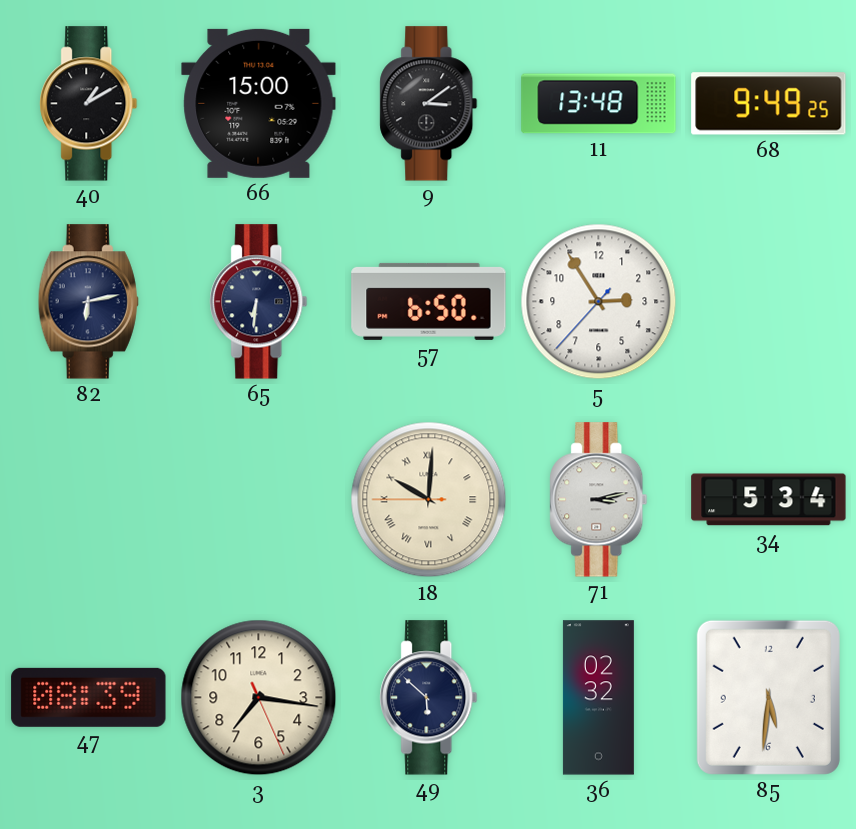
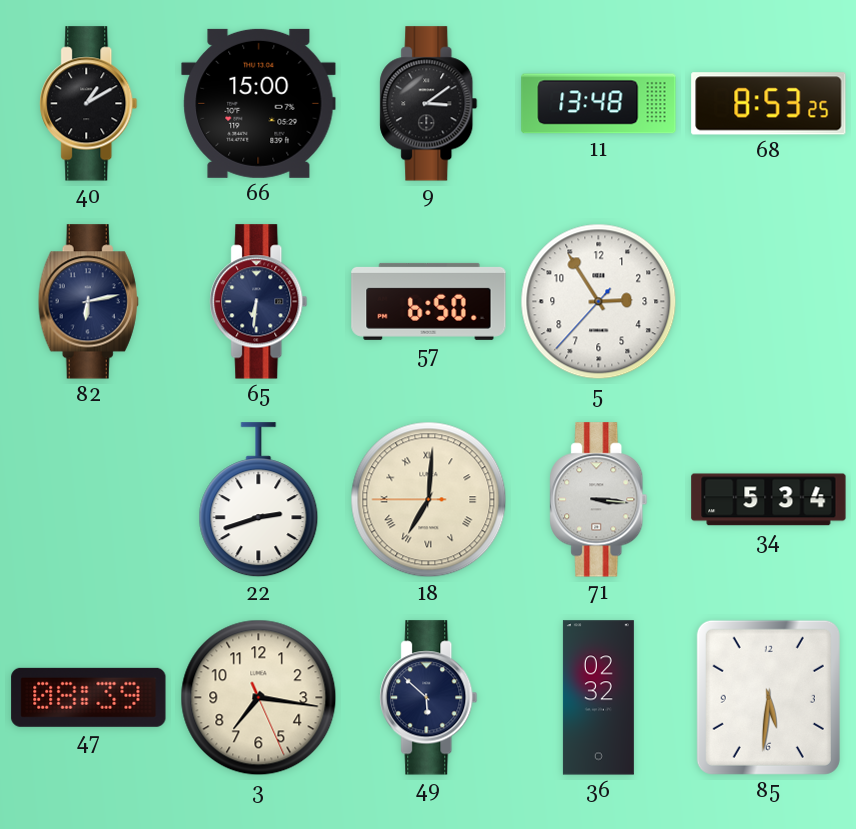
68: 9:49 -> 8:53 (769, 104)
22: none -> 2:42 (259, 500)
18: 10:00 -> 7:00 (429, 500)
71: 3:13 -> 3:16 (599, 500)
